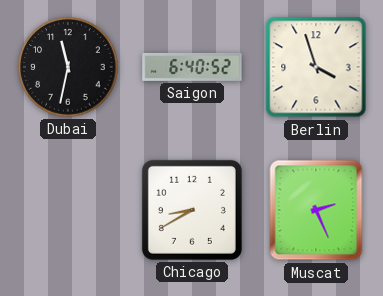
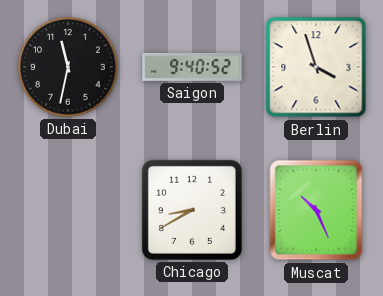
Saigon: 6:40 -> 9:40 (192, 67)
Muscat: 2:26 -> 10:26 (316, 210)
